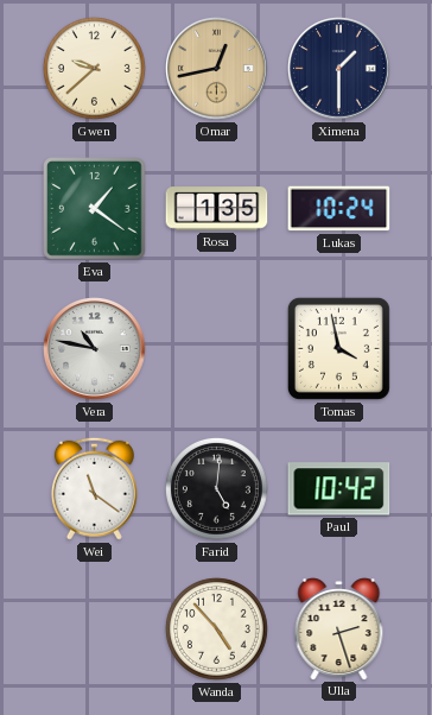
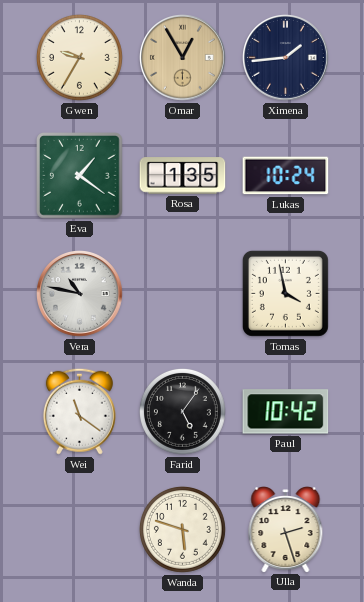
Gwen: 9:38 -> 9:35 (79, 57)
Omar: 12:43 -> 12:55 (183, 58)
Ximena: 1:30 -> 1:44 (286, 58)
Farid: 5:01 -> 5:06 (182, 411)
Wanda: 4:53 -> 5:48 (182, 529)
